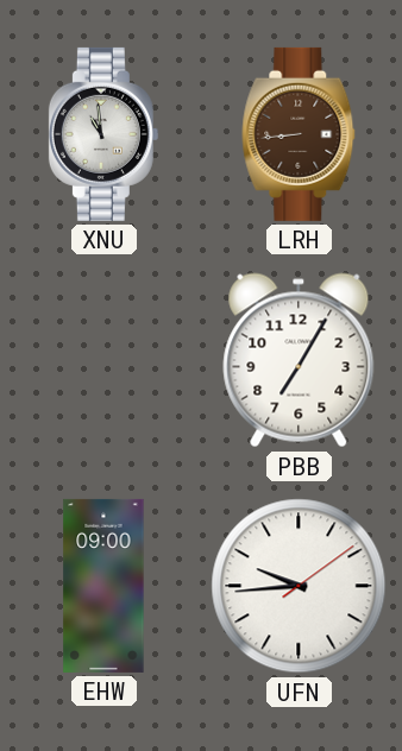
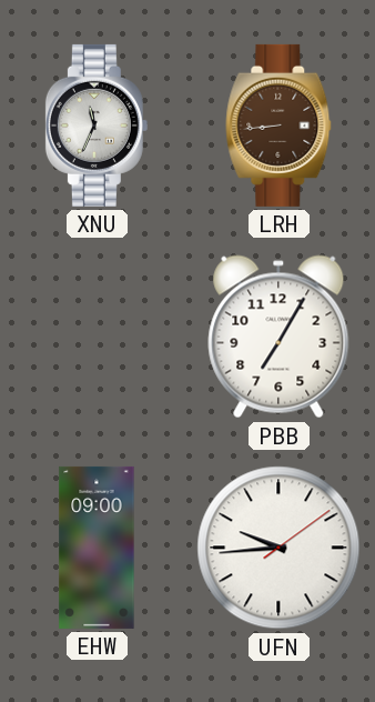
XNU: 10:59 -> 11:34 (97, 126)
